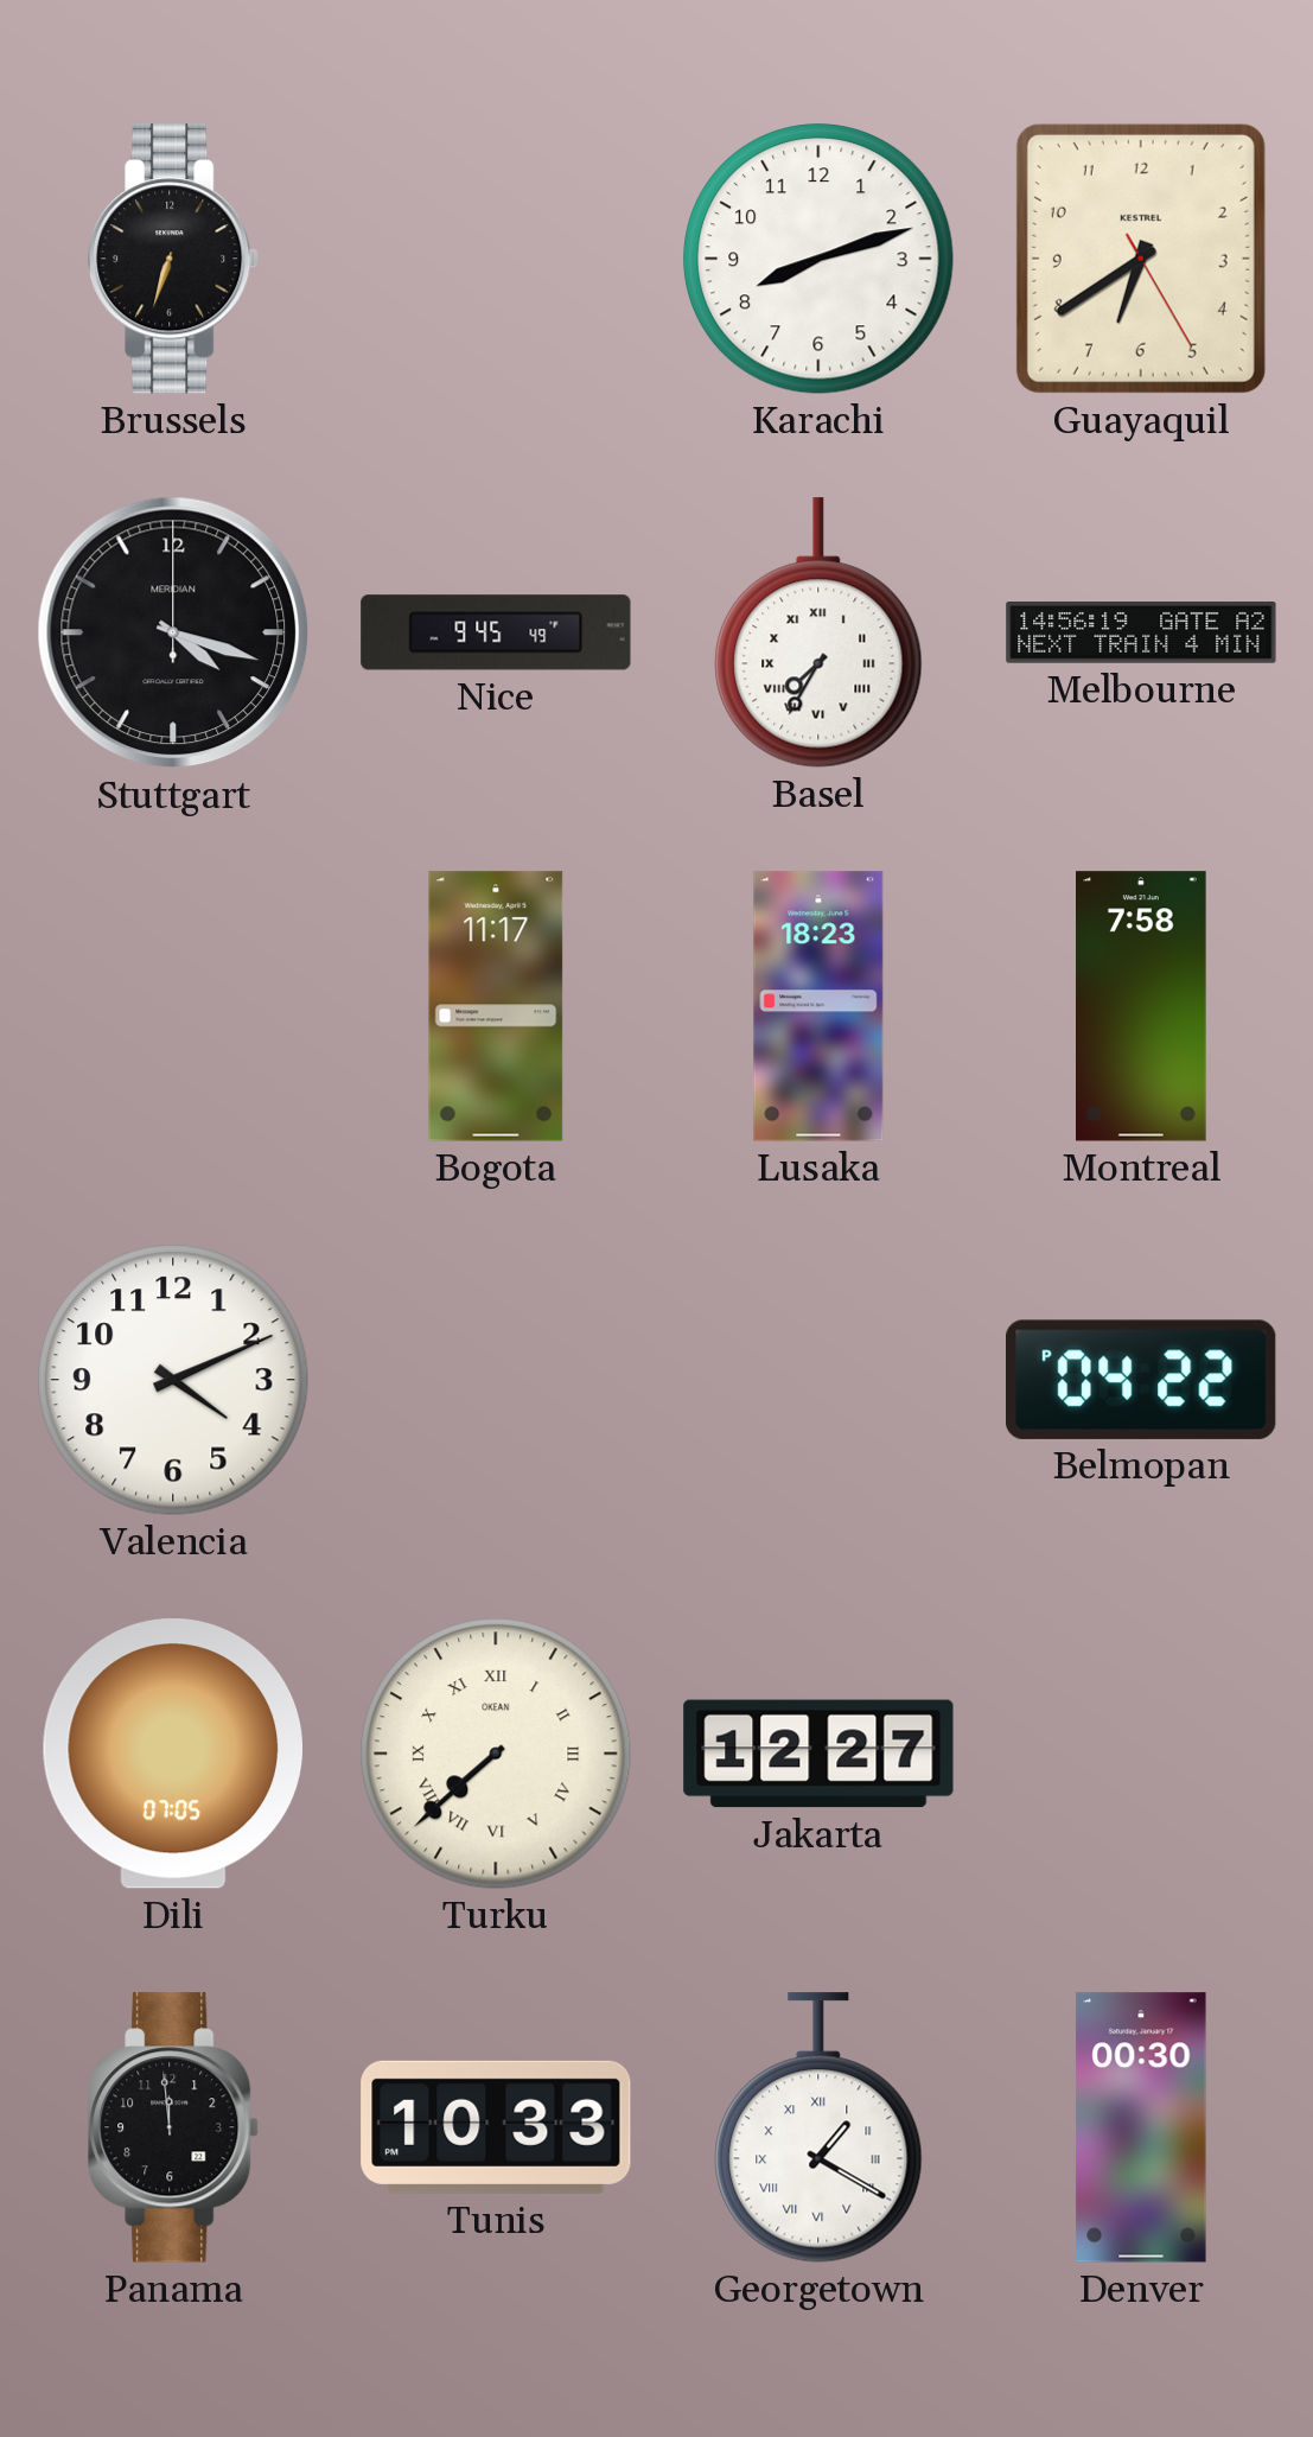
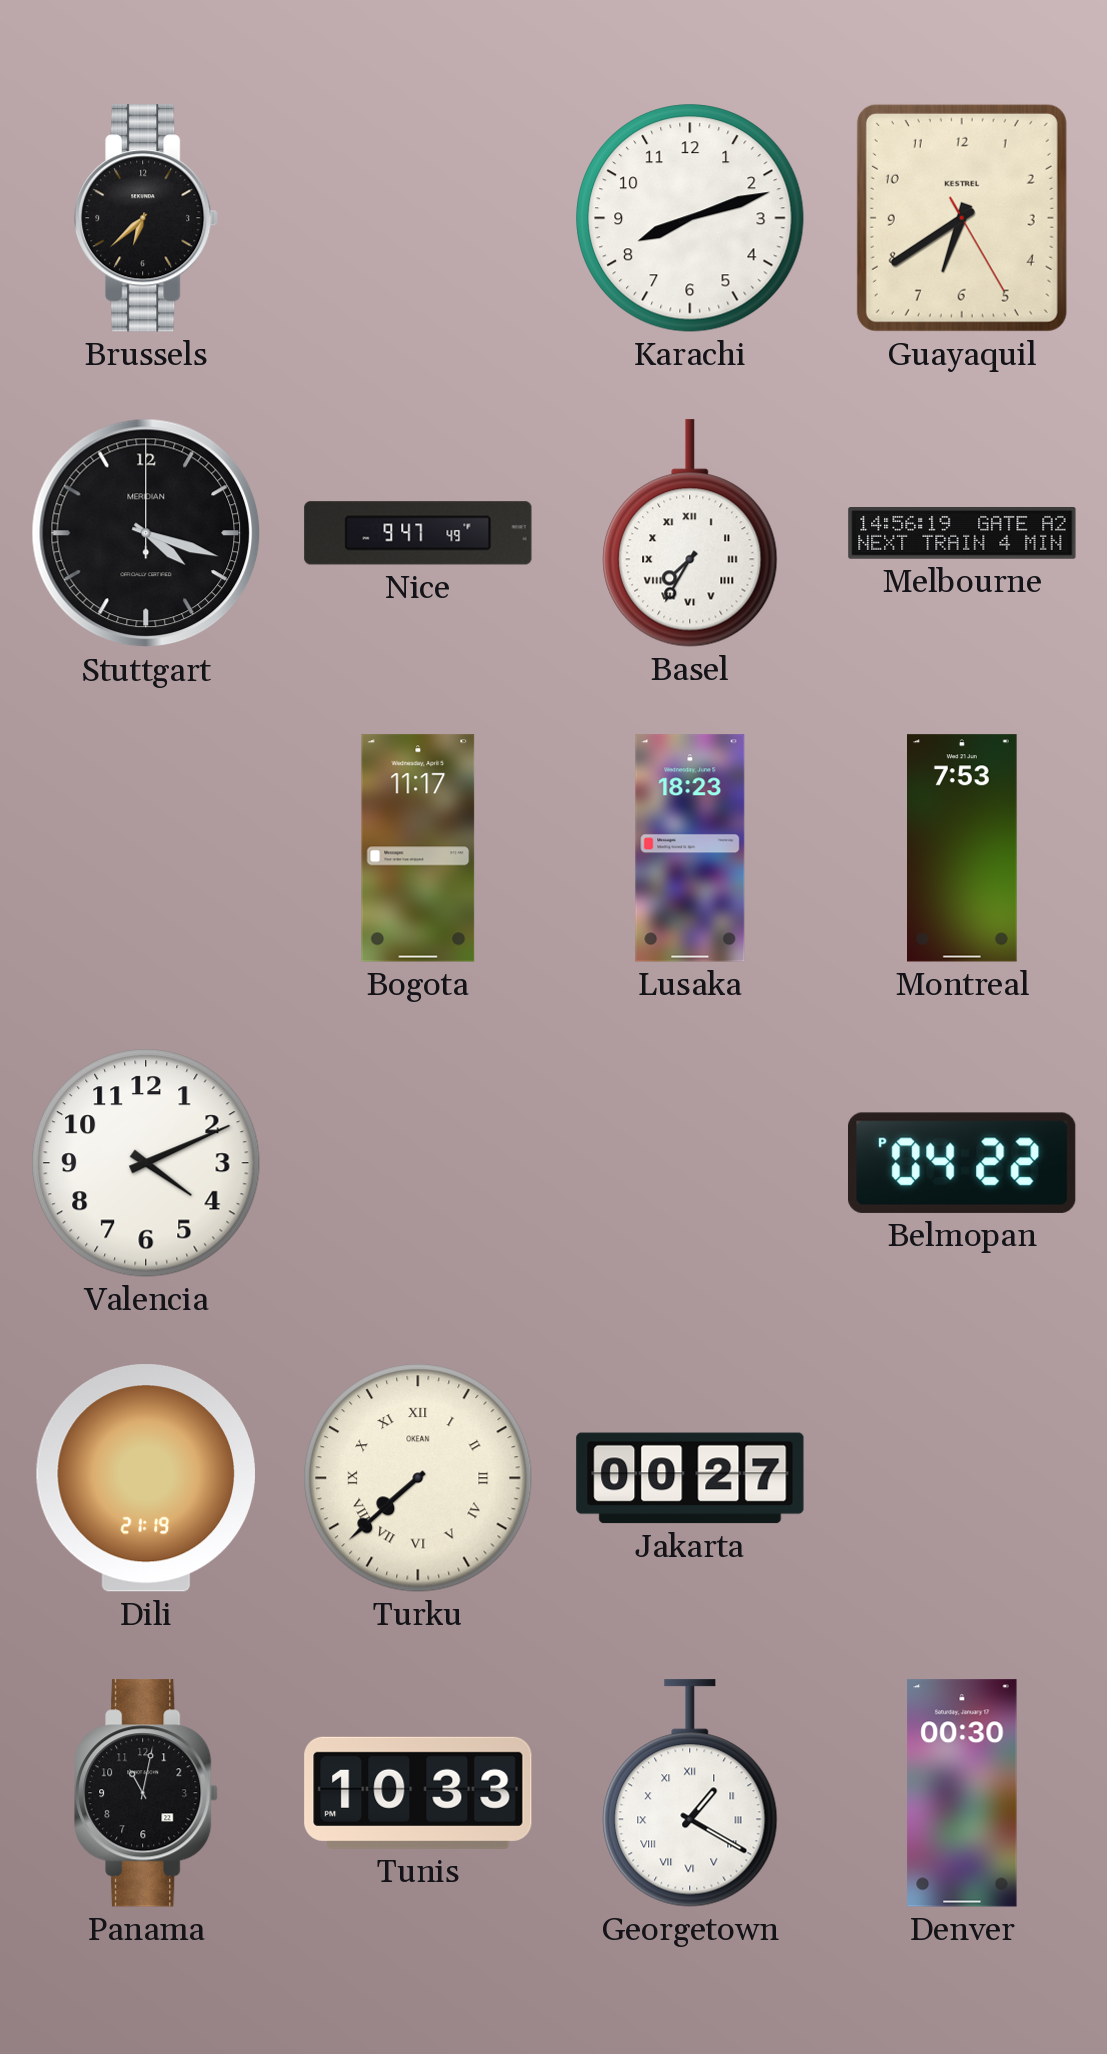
Brussels: 6:33 -> 6:38 (146, 218)
Nice: 9:45 -> 9:47 (418, 533)
Montreal: 7:58 -> 7:53 (963, 848)
Dili: 07:05 -> 21:19 (146, 1478)
Jakarta: 12:27 -> 00:27 (690, 1478)
Panama: 11:59 -> 11:02 (146, 1793)
